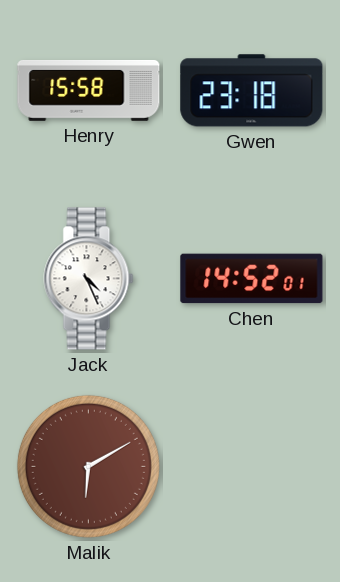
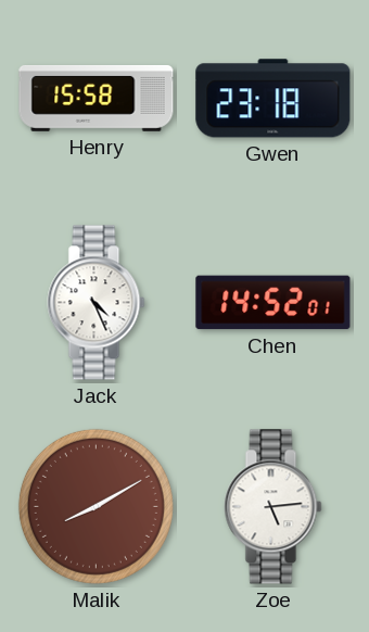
Malik: 6:10 -> 8:10 (96, 506)
Zoe: none -> 5:14 (273, 507)
